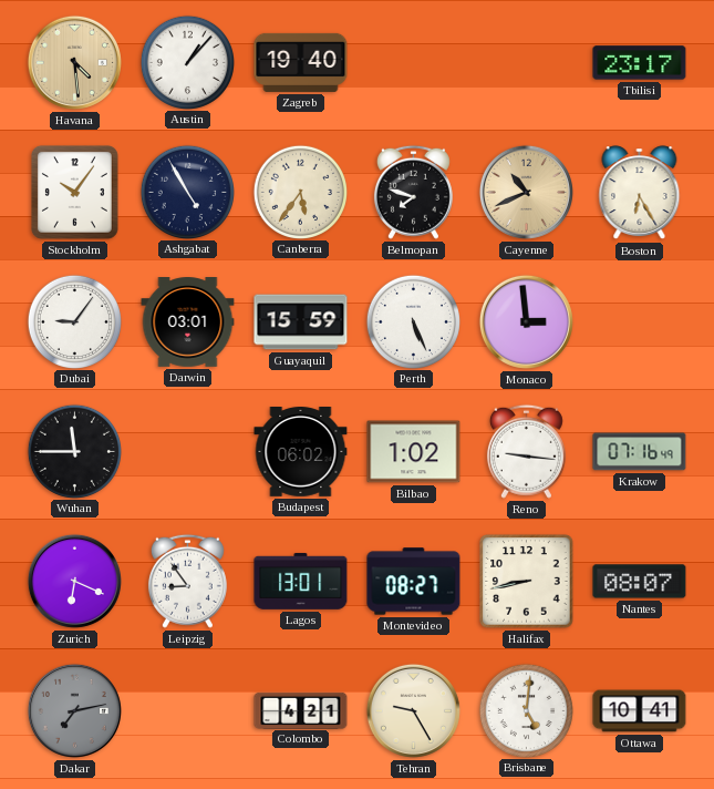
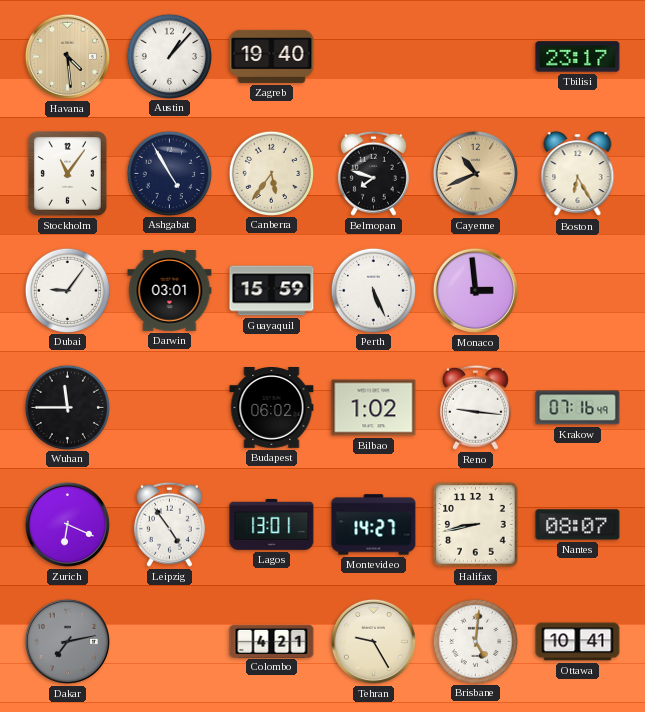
Stockholm: 10:06 -> 11:06 (67, 173)
Leipzig: 8:54 -> 4:54 (169, 524)
Montevideo: 08:27 -> 14:27 (374, 525)
